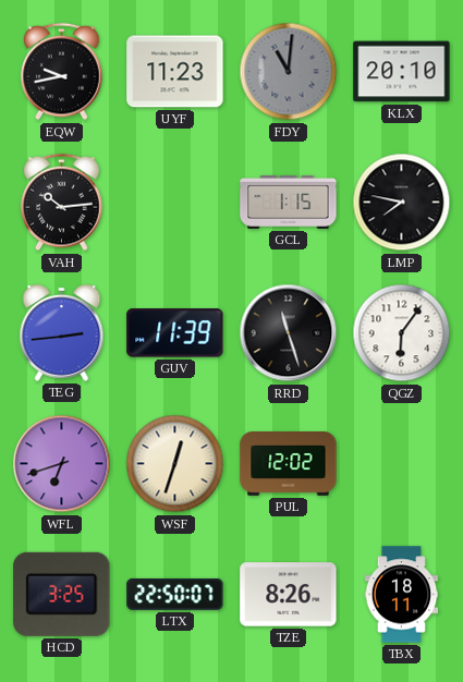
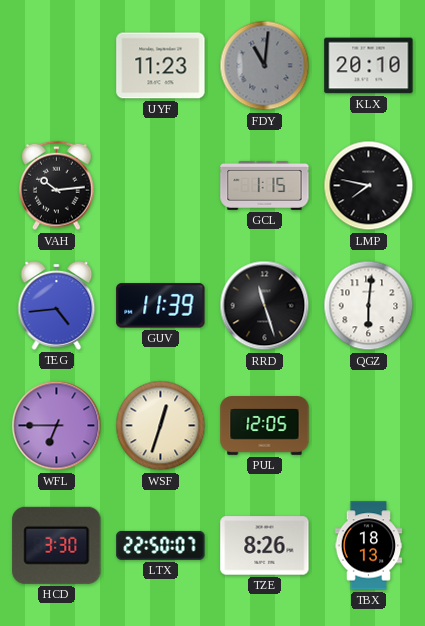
EQW: 9:43 -> none (62, 72)
TEG: 2:44 -> 4:44 (57, 305)
QGZ: 6:06 -> 6:01 (369, 306)
WFL: 6:42 -> 6:45 (57, 426)
PUL: 12:02 -> 12:05 (265, 426)
HCD: 3:25 -> 3:30 (57, 545)
TBX: 18:11 -> 18:13 (369, 546)
